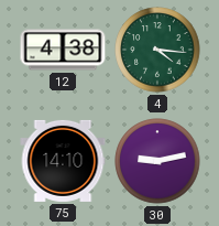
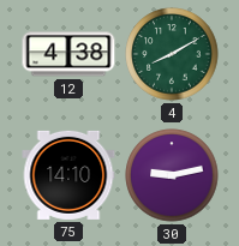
4: 4:16 -> 8:10 (172, 54)
